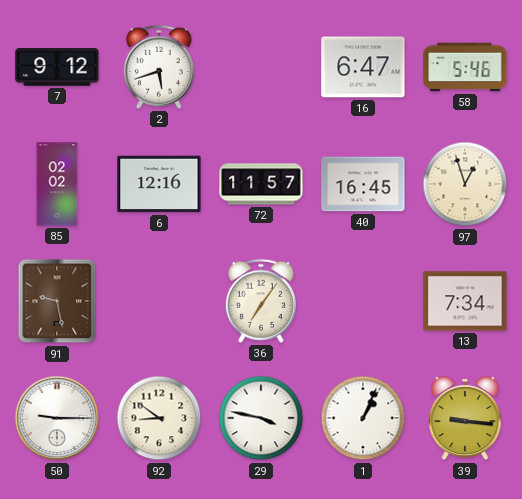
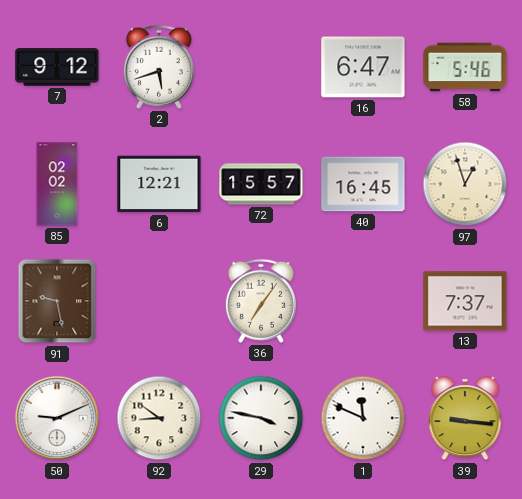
6: 12:16 -> 12:21 (159, 184)
72: 11:57 -> 15:57 (261, 184)
13: 7:34 -> 7:37 (465, 301)
50: 9:15 -> 9:11 (57, 418)
1: 1:04 -> 11:49 (363, 418)
